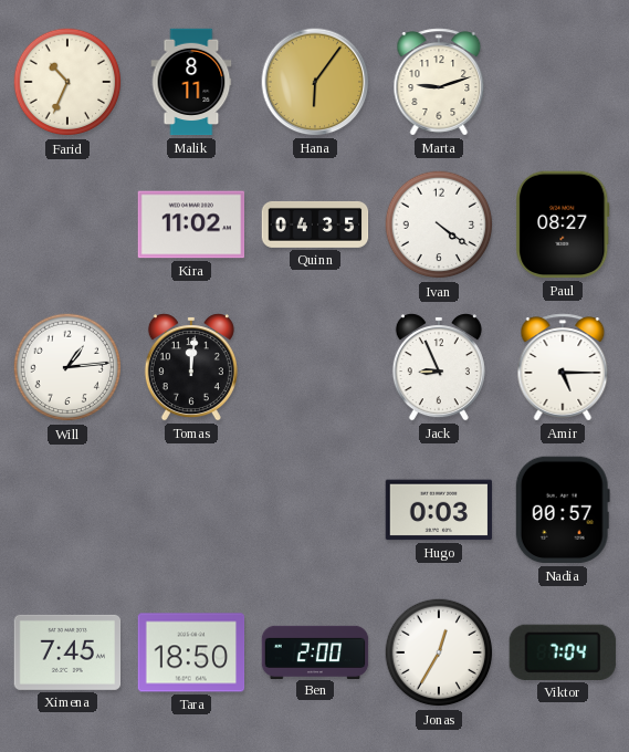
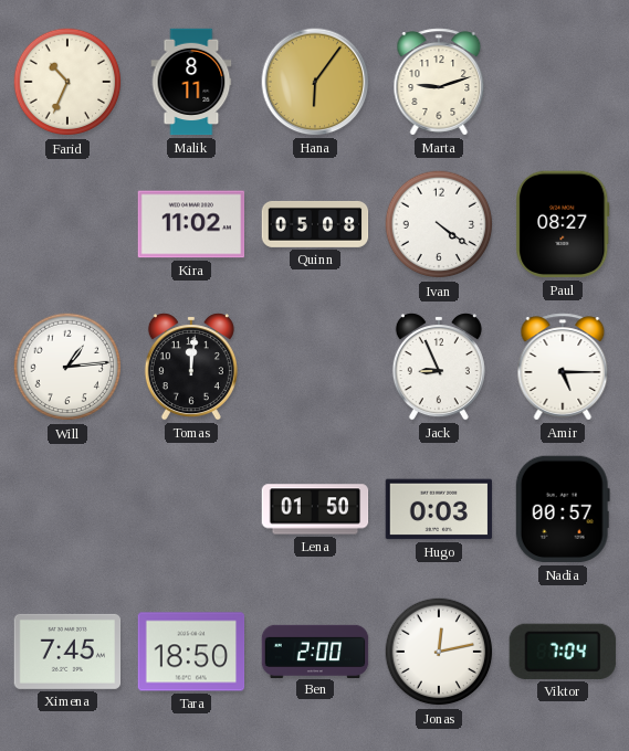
Quinn: 04:35 -> 05:08 (315, 224)
Lena: none -> 01:50 (315, 509)
Jonas: 12:35 -> 12:13 (439, 652)
